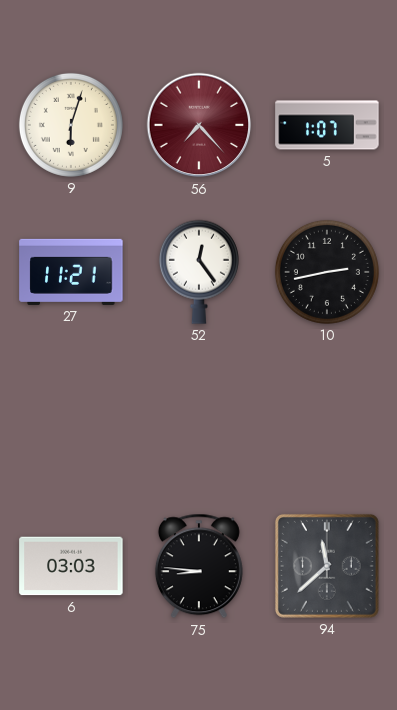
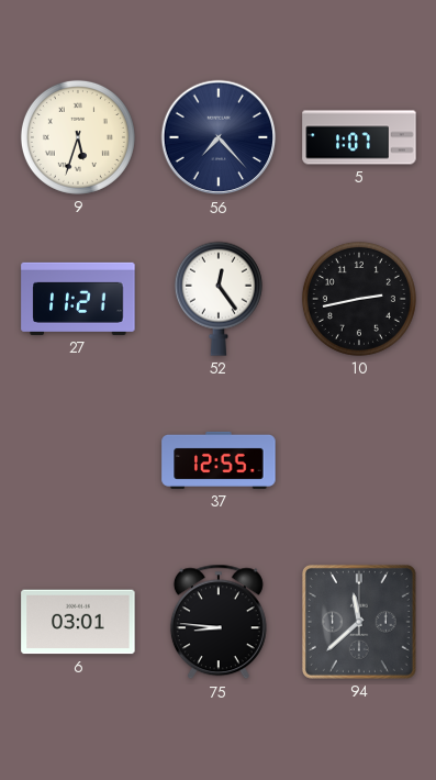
9: 6:03 -> 5:33 (78, 137)
56 dial: burgundy -> navy (219, 137)
37: none -> 12:55 (219, 460)
6: 03:03 -> 03:01 (78, 622)
